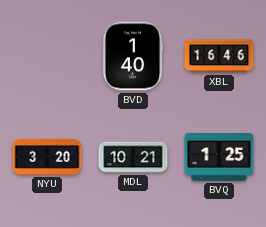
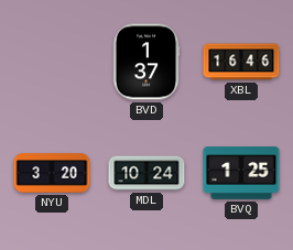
BVD: 1:40 -> 1:37 (146, 62)
MDL: 10:21 -> 10:24 (146, 173)
